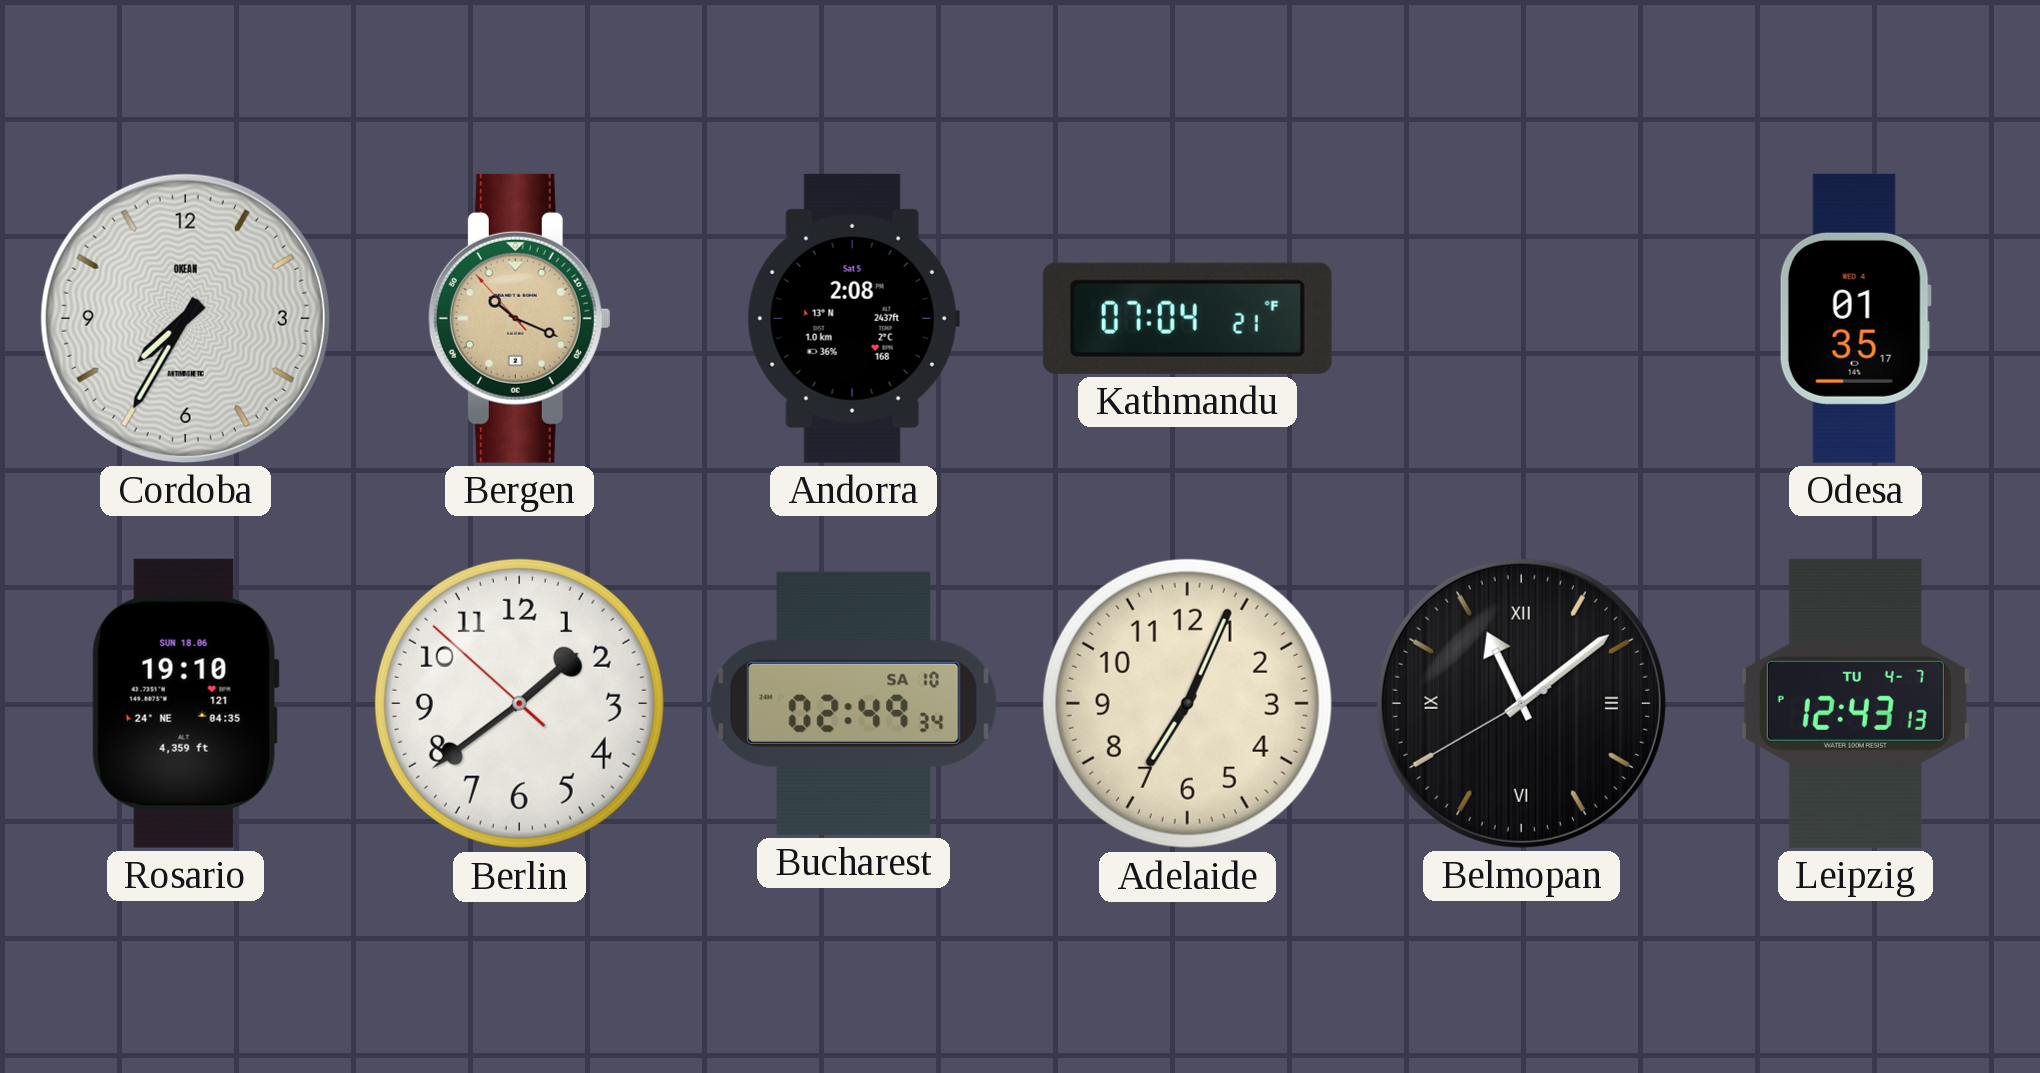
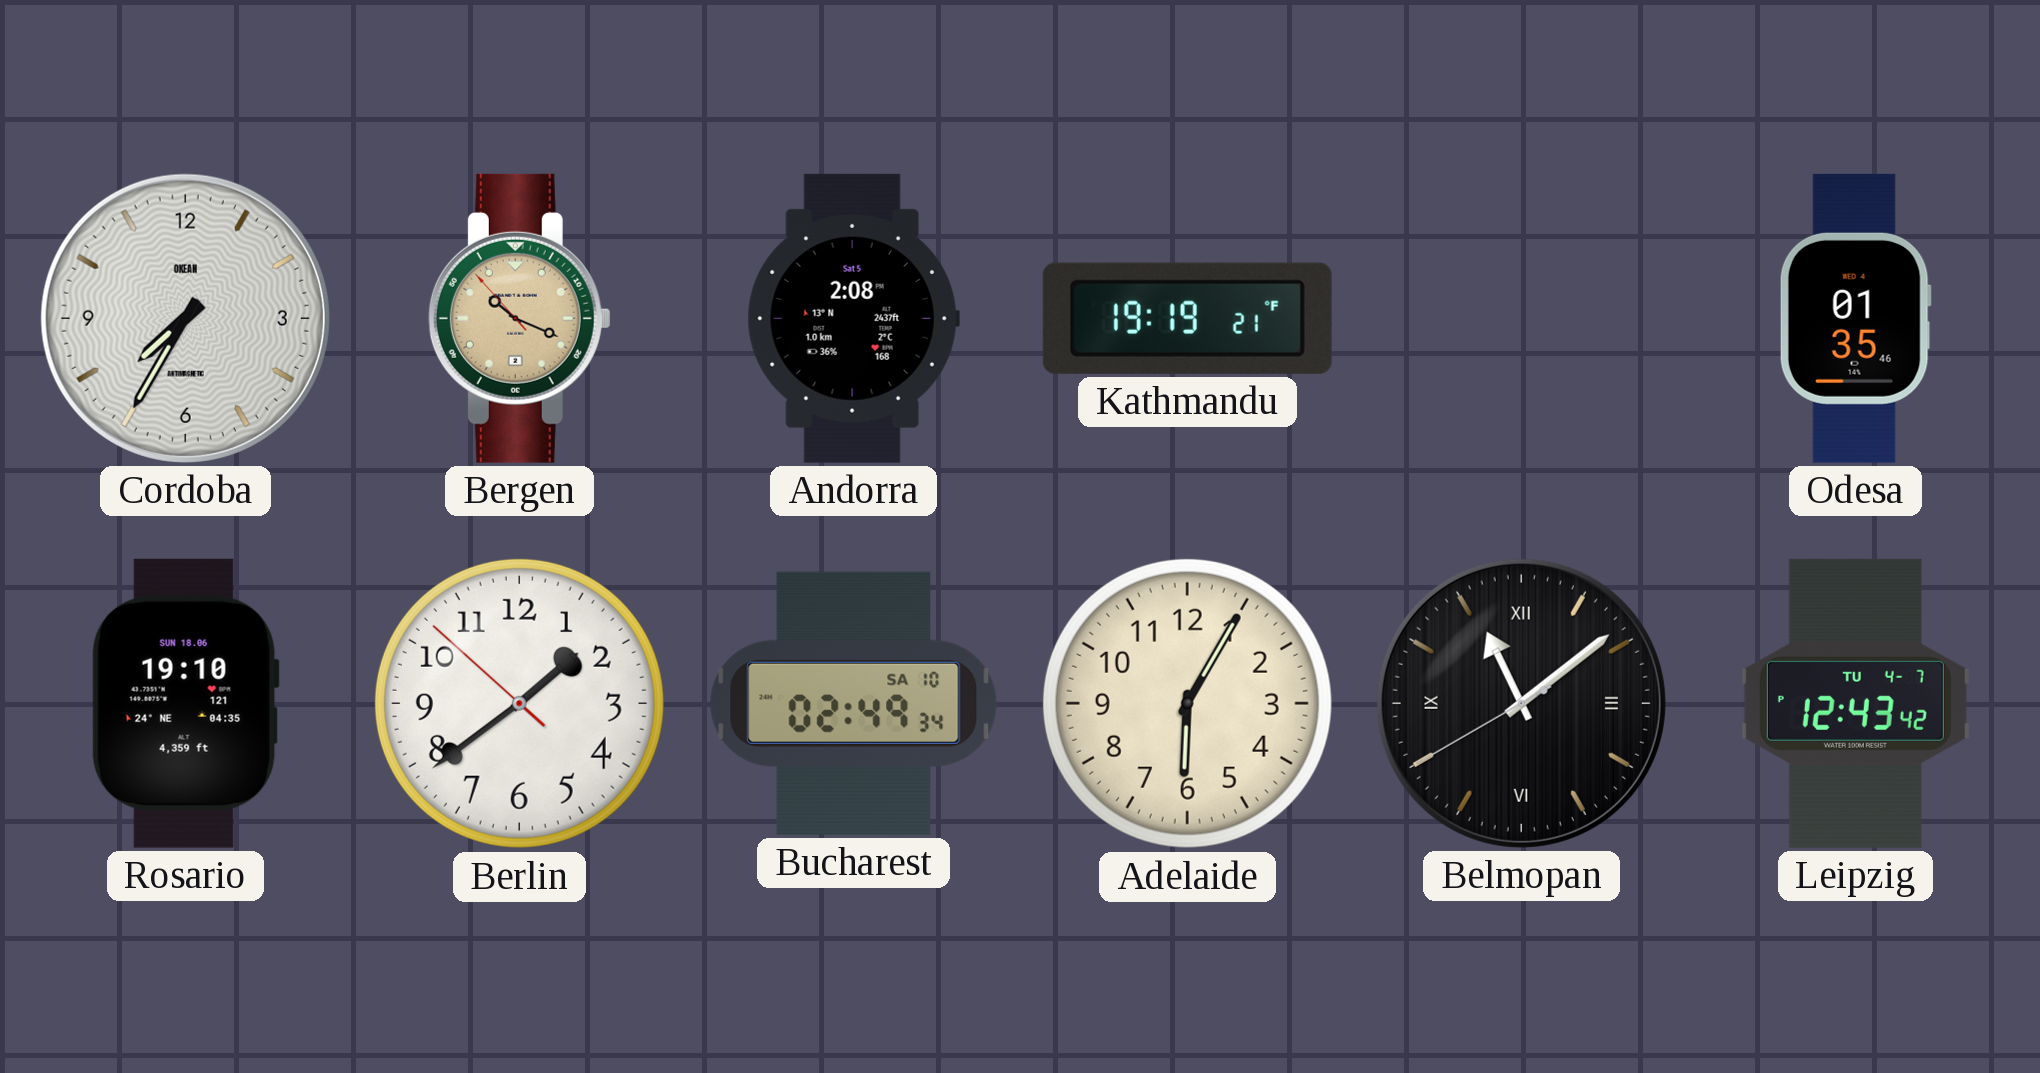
Kathmandu: 07:04 -> 19:19 (1187, 318)
Odesa: 01:35:17 -> 01:35:46 (1855, 318)
Adelaide: 7:04 -> 6:05 (1187, 703)
Leipzig: 12:43:13 PM -> 12:43:42 PM (1855, 703)
